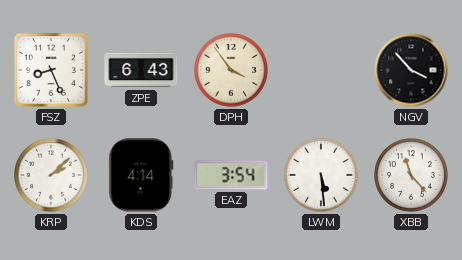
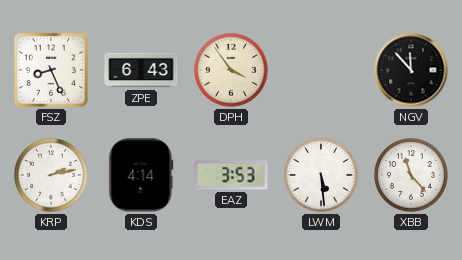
NGV: 3:53 -> 11:53 (411, 70)
KRP: 2:08 -> 2:13 (51, 175)
EAZ: 3:54 -> 3:53 (231, 175)
